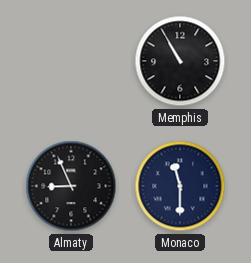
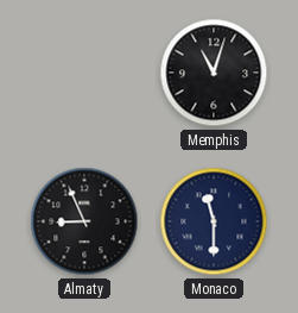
Memphis: 10:55 -> 11:03 (214, 73)
